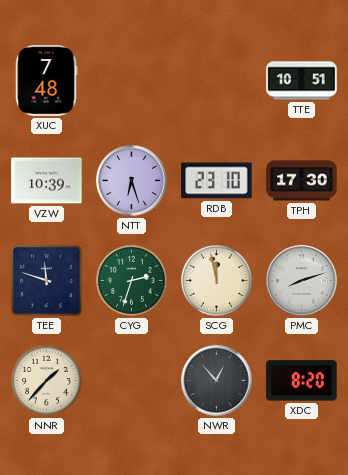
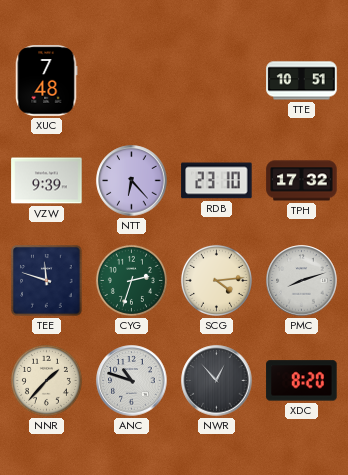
VZW: 10:39 -> 9:39 (47, 181)
NTT: 6:27 -> 6:23 (132, 181)
TPH: 17:30 -> 17:32 (302, 181)
SCG: 11:58 -> 4:14 (216, 280)
ANC: none -> 10:48 (132, 381)
